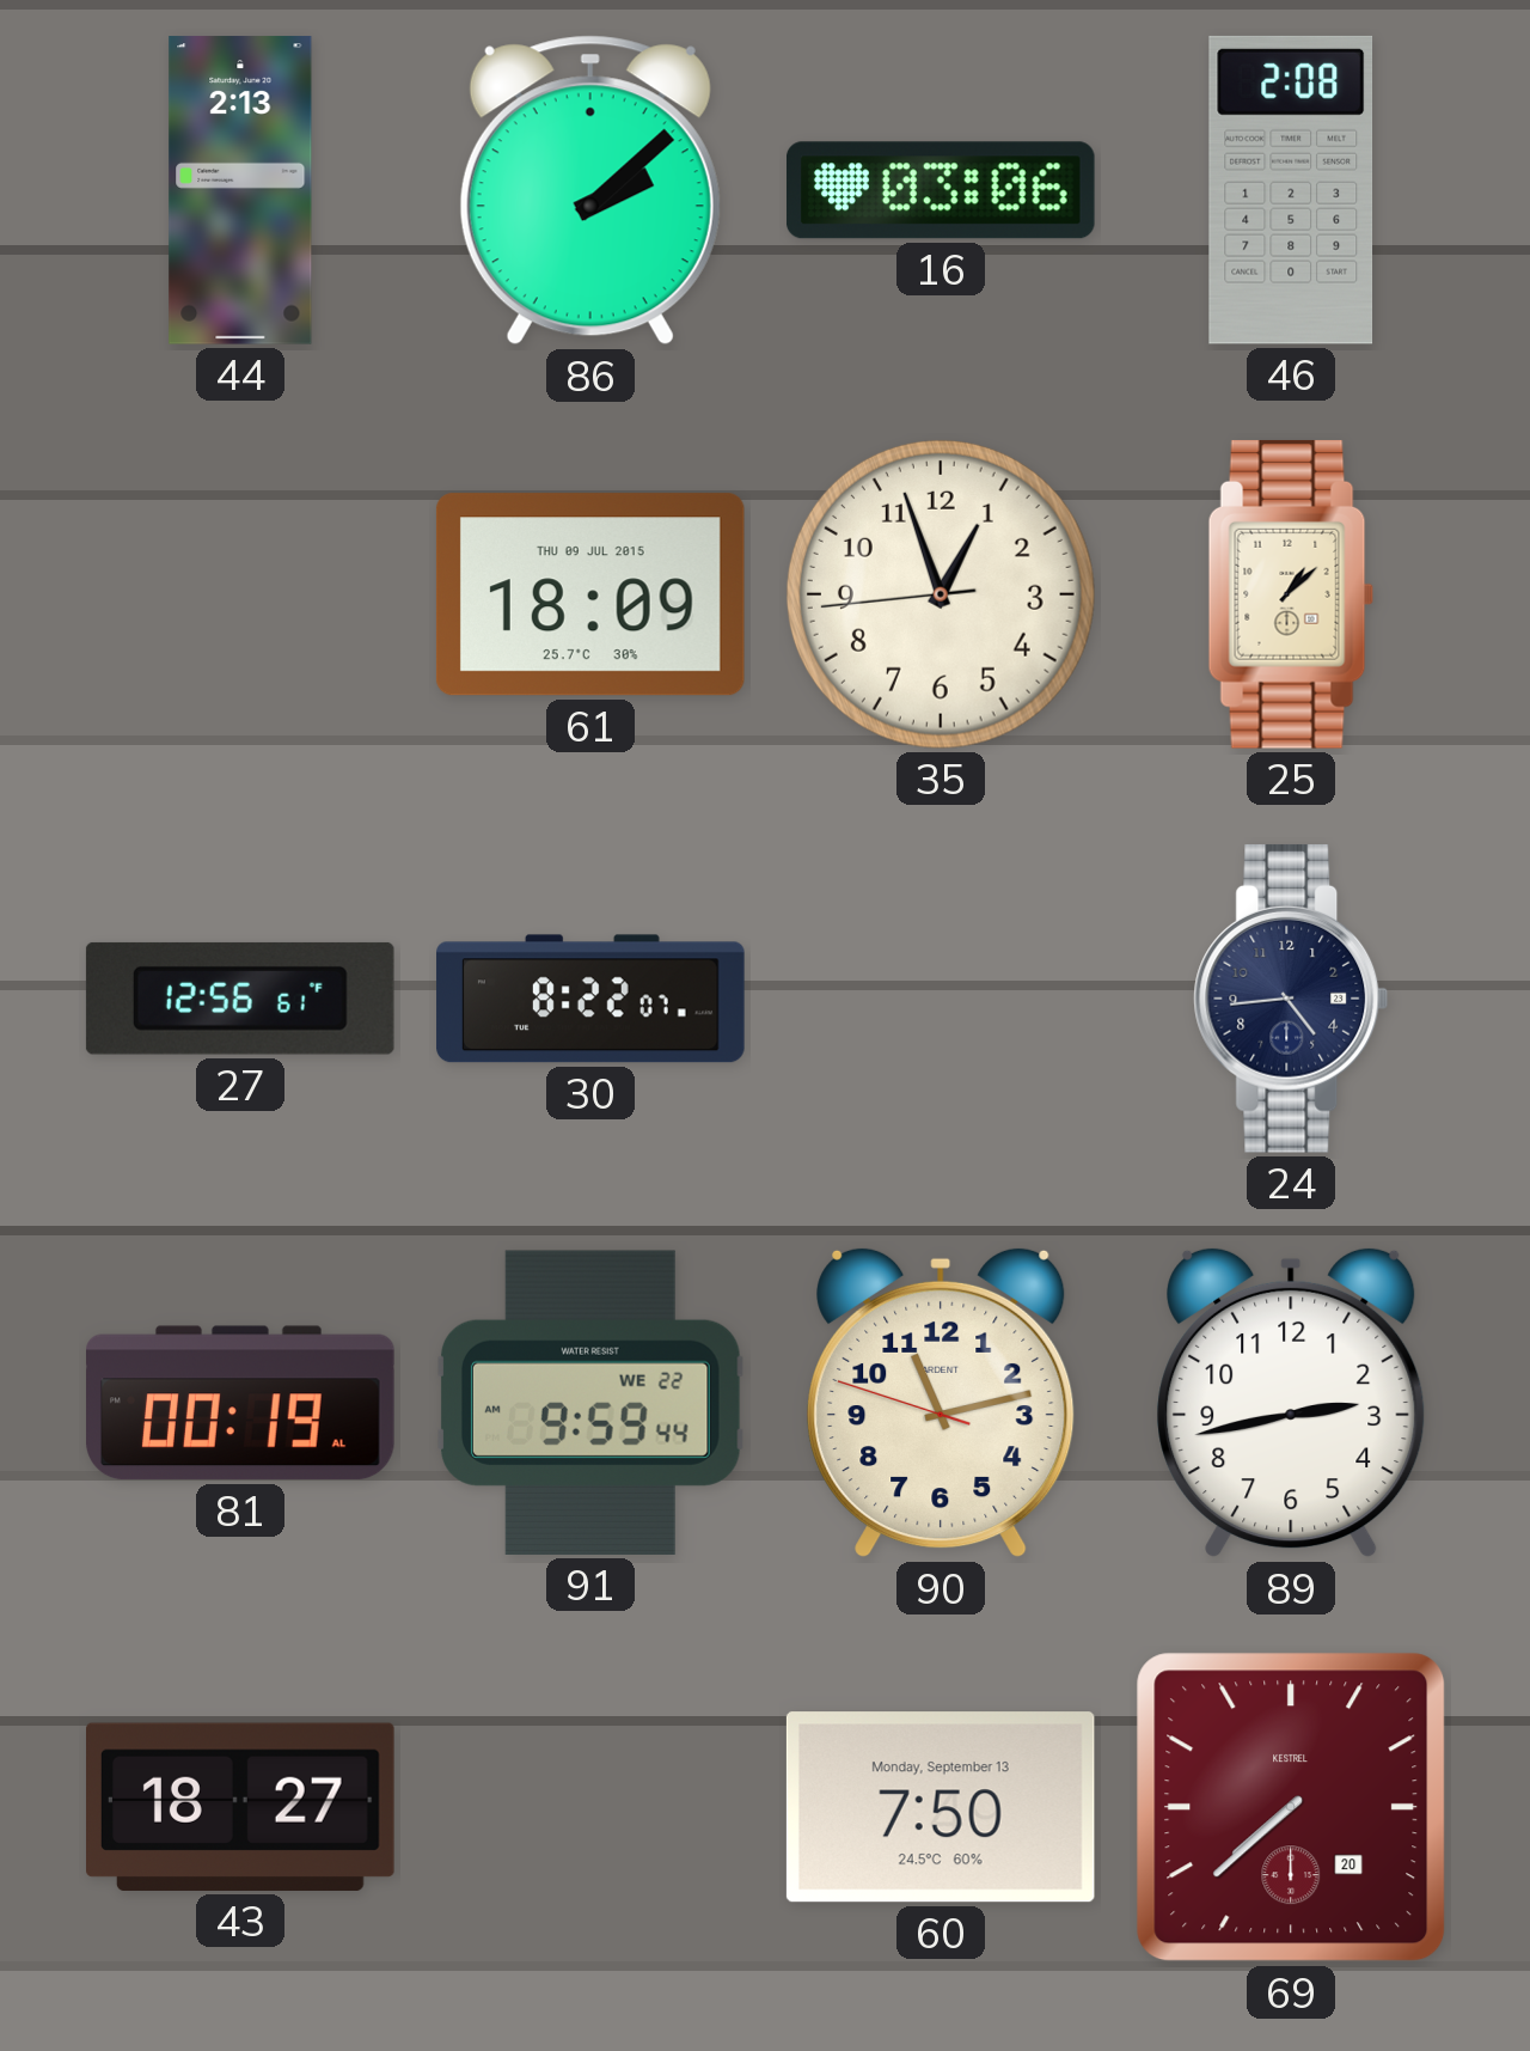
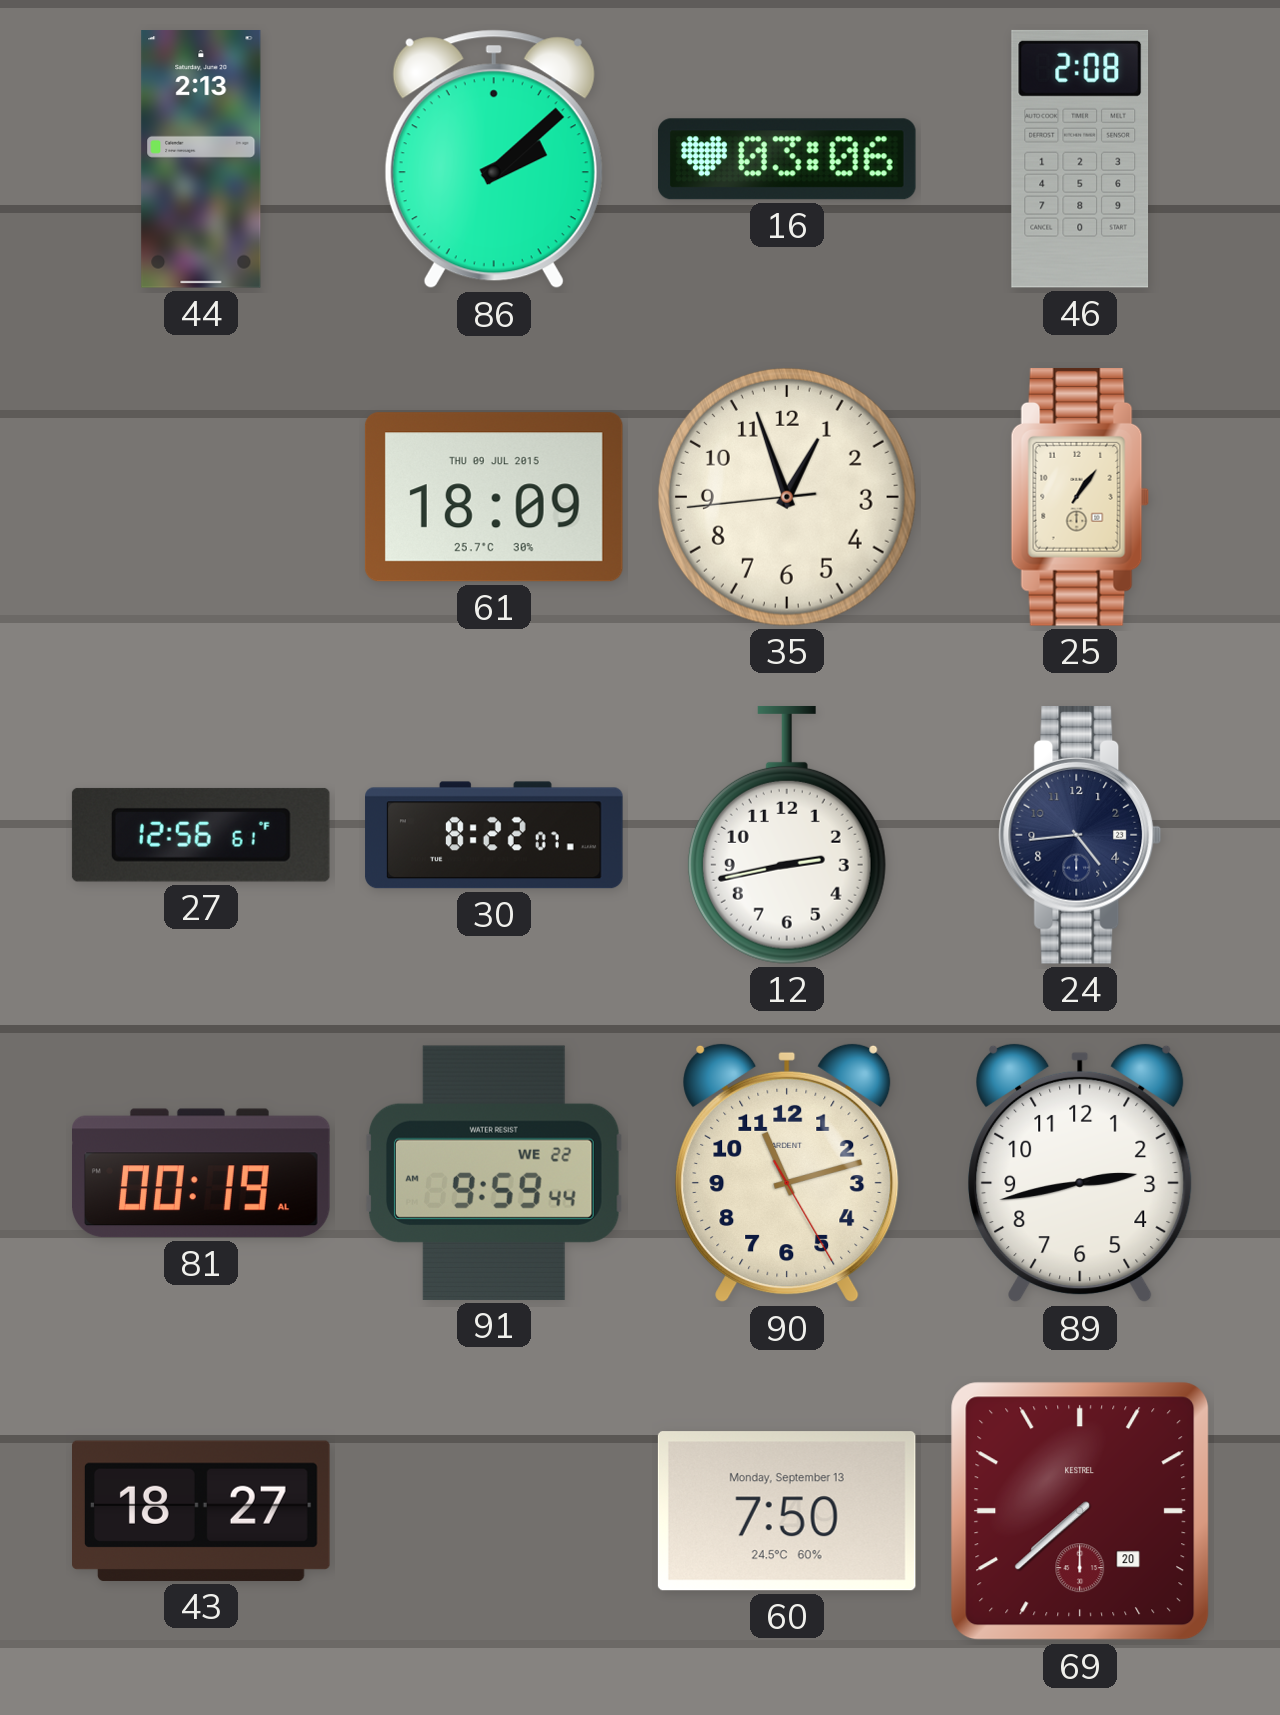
25: 1:08 -> 1:06 (1080, 497)
12: none -> 2:43 (787, 835)
90: 11:12:48 -> 11:12:25 (787, 1173)
